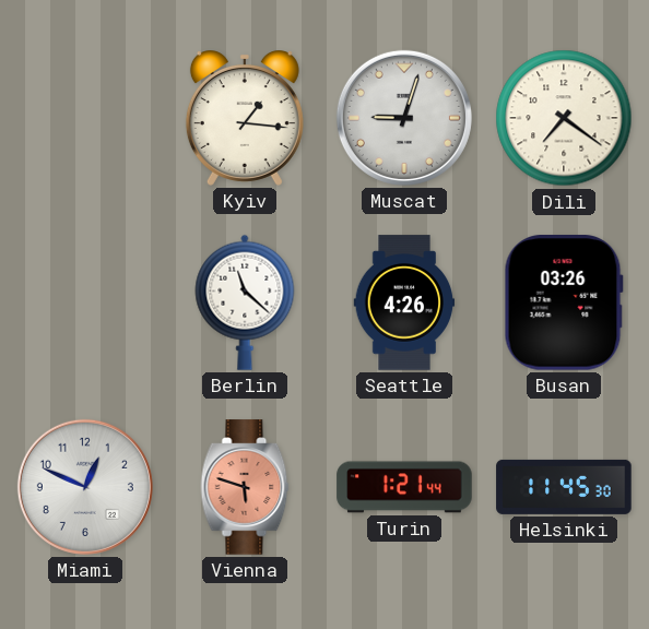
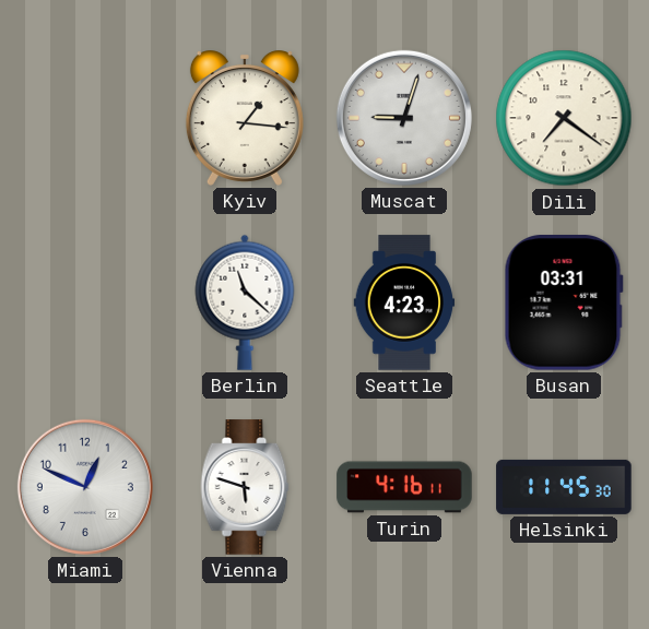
Seattle: 4:26 -> 4:23 (404, 302)
Busan: 03:26 -> 03:31 (564, 304)
Vienna dial: salmon -> white (245, 487)
Turin: 1:21 -> 4:16 (404, 487)
